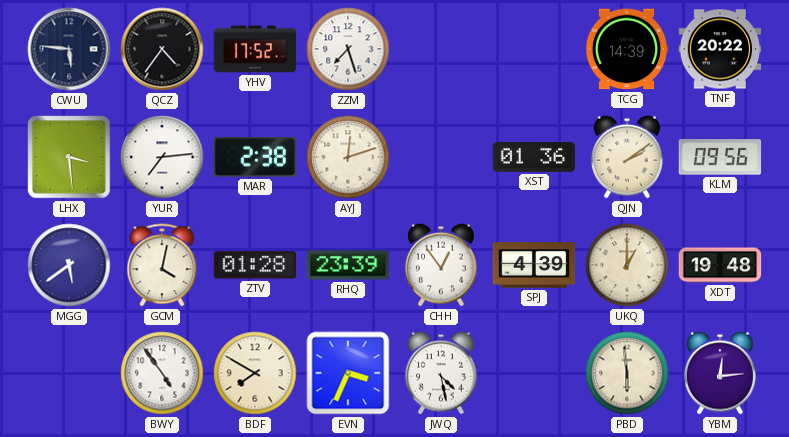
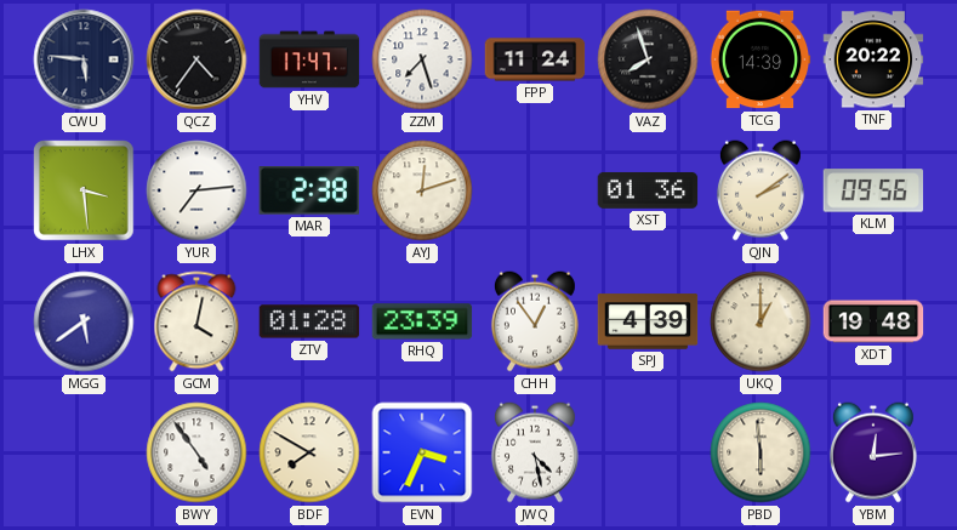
YHV: 17:52 -> 17:47 (309, 59)
FPP: none -> 11:24 (535, 59)
VAZ: none -> 7:57 (648, 59)
